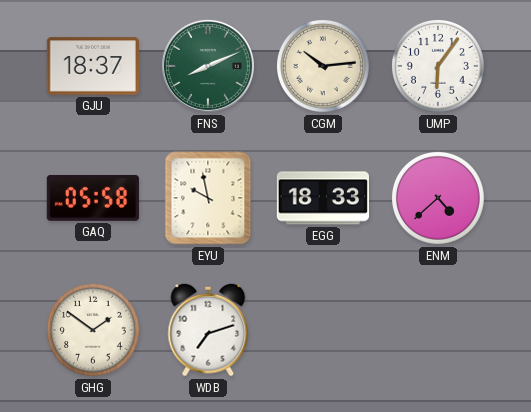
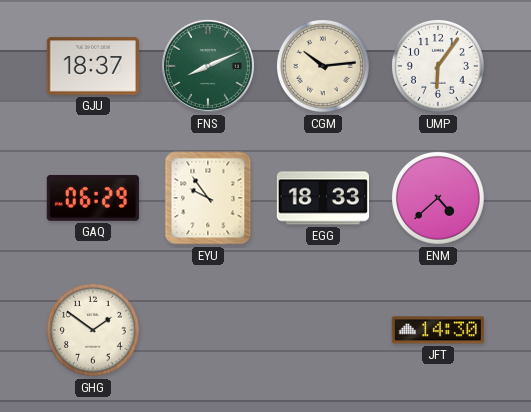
GAQ: 05:58 -> 06:29 (93, 198)
EYU: 9:58 -> 9:54 (208, 198)
WDB: 7:12 -> none (208, 330)
JFT: none -> 14:30 (438, 330)
